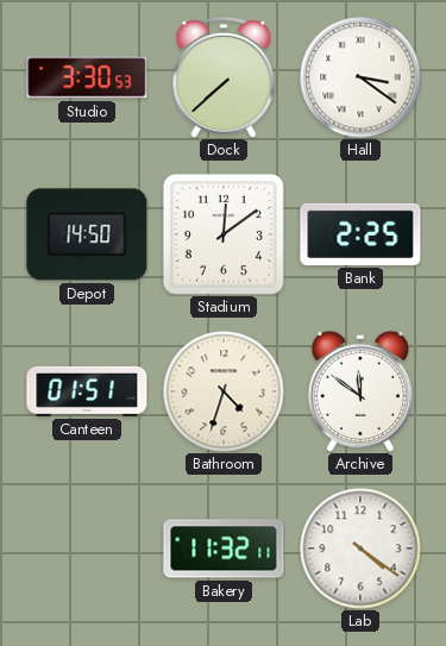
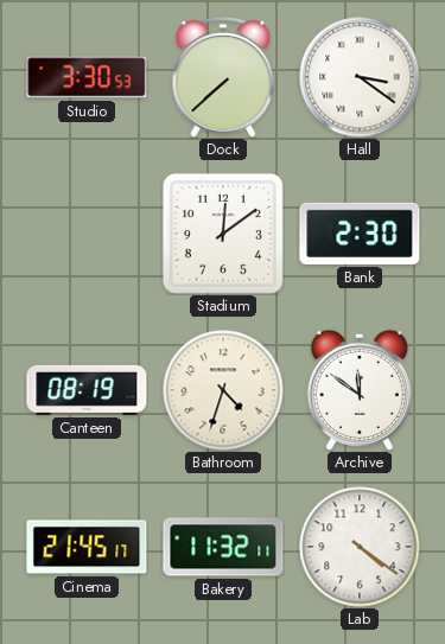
Depot: 14:50 -> none (87, 234)
Bank: 2:25 -> 2:30 (360, 234)
Canteen: 01:51 -> 08:19 (87, 390)
Cinema: none -> 21:45 (87, 547)
